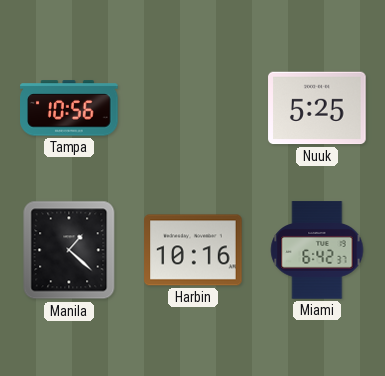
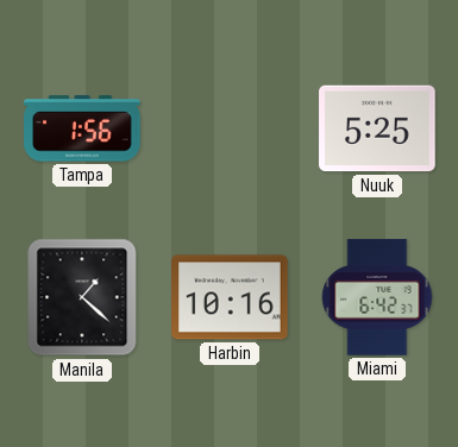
Tampa: 10:56 -> 1:56 (82, 128)
